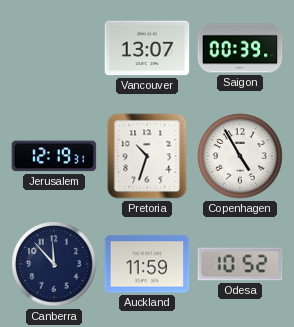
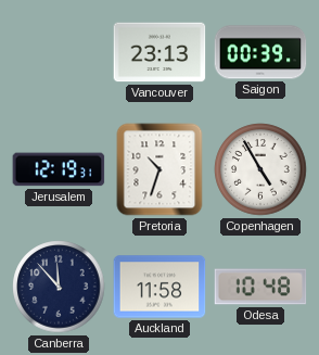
Vancouver: 13:07 -> 23:13 (159, 52)
Auckland: 11:59 -> 11:58 (159, 287)
Odesa: 10:52 -> 10:48 (260, 287)
